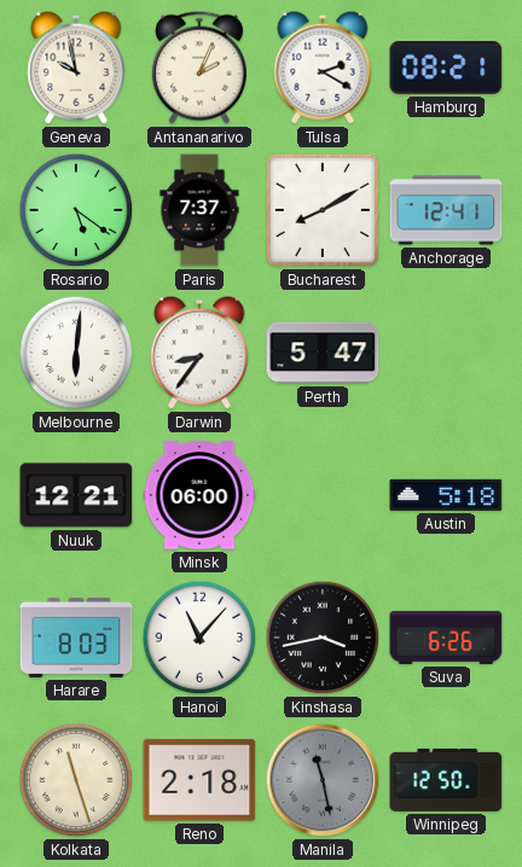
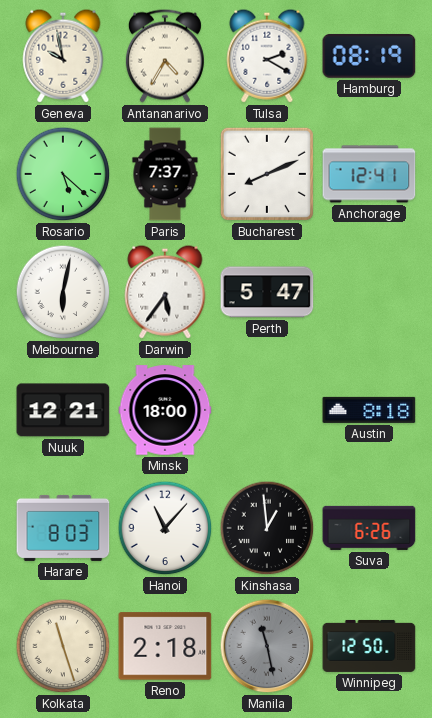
Antananarivo: 2:04 -> 4:35 (165, 56)
Hamburg: 08:21 -> 08:19 (369, 56)
Rosario: 5:21 -> 5:22 (63, 174)
Bucharest: 8:10 -> 8:11 (267, 174)
Melbourne: 6:01 -> 6:02 (63, 292)
Darwin: 8:36 -> 5:36 (165, 292)
Minsk: 06:00 -> 18:00 (165, 410)
Austin: 5:18 -> 8:18 (369, 410)
Kinshasa: 3:43 -> 12:59 (267, 528)
